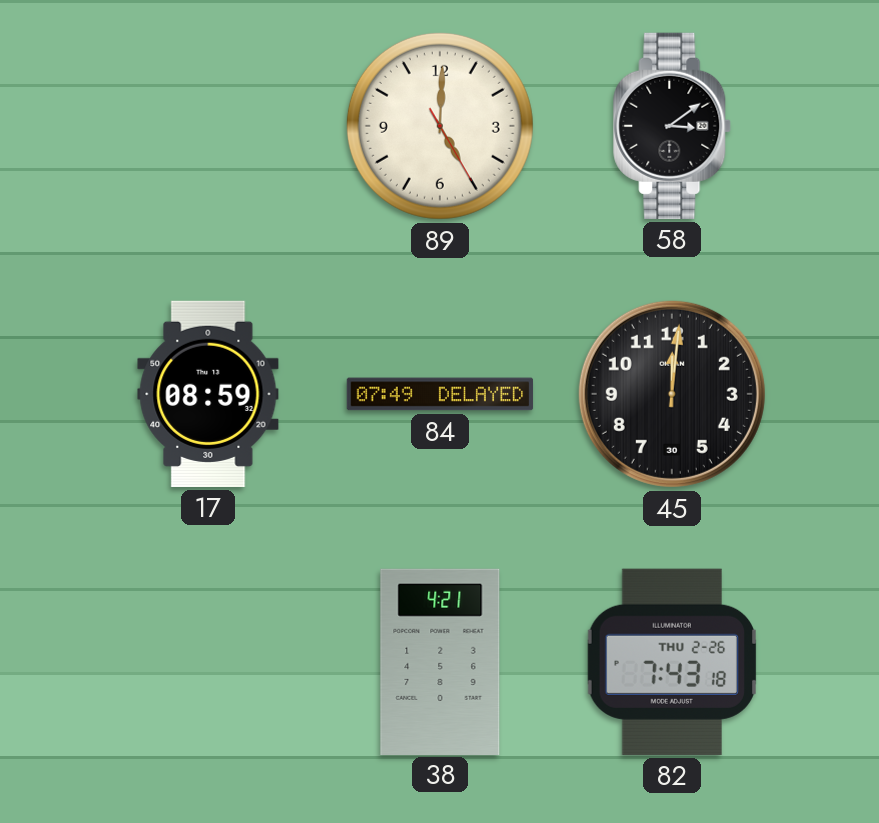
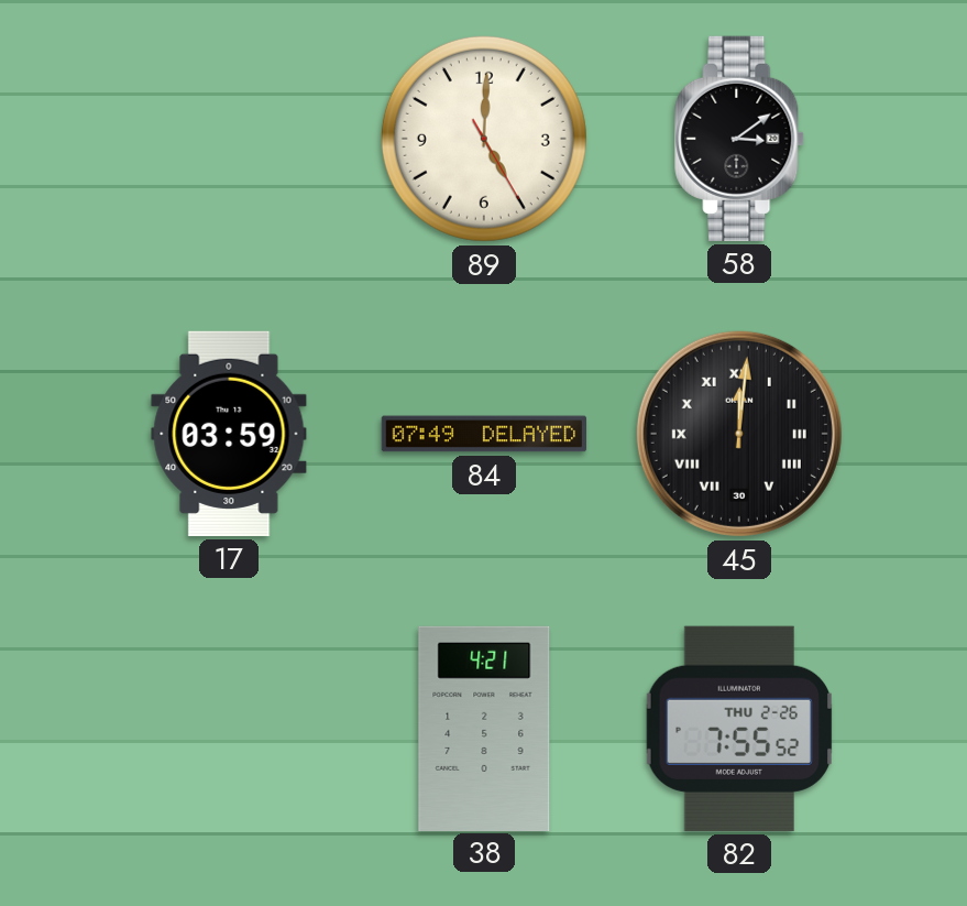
17: 08:59 -> 03:59 (229, 434)
45 numerals: Arabic -> Roman (739, 434)
82: 7:43 -> 7:55 (739, 729)
